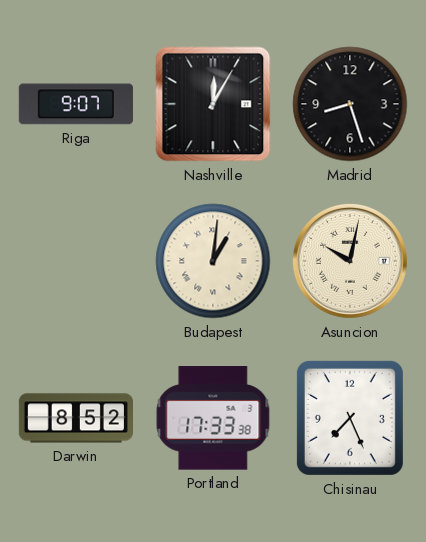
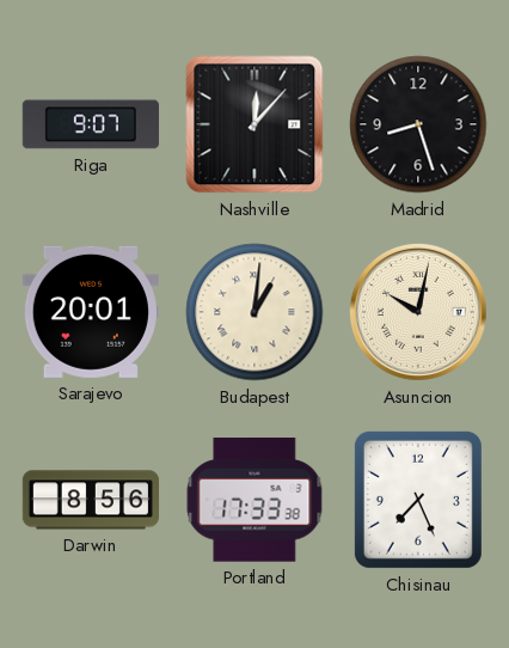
Nashville: 12:05 -> 12:07 (254, 124)
Sarajevo: none -> 20:01 (91, 312)
Darwin: 8:52 -> 8:56 (90, 500)
